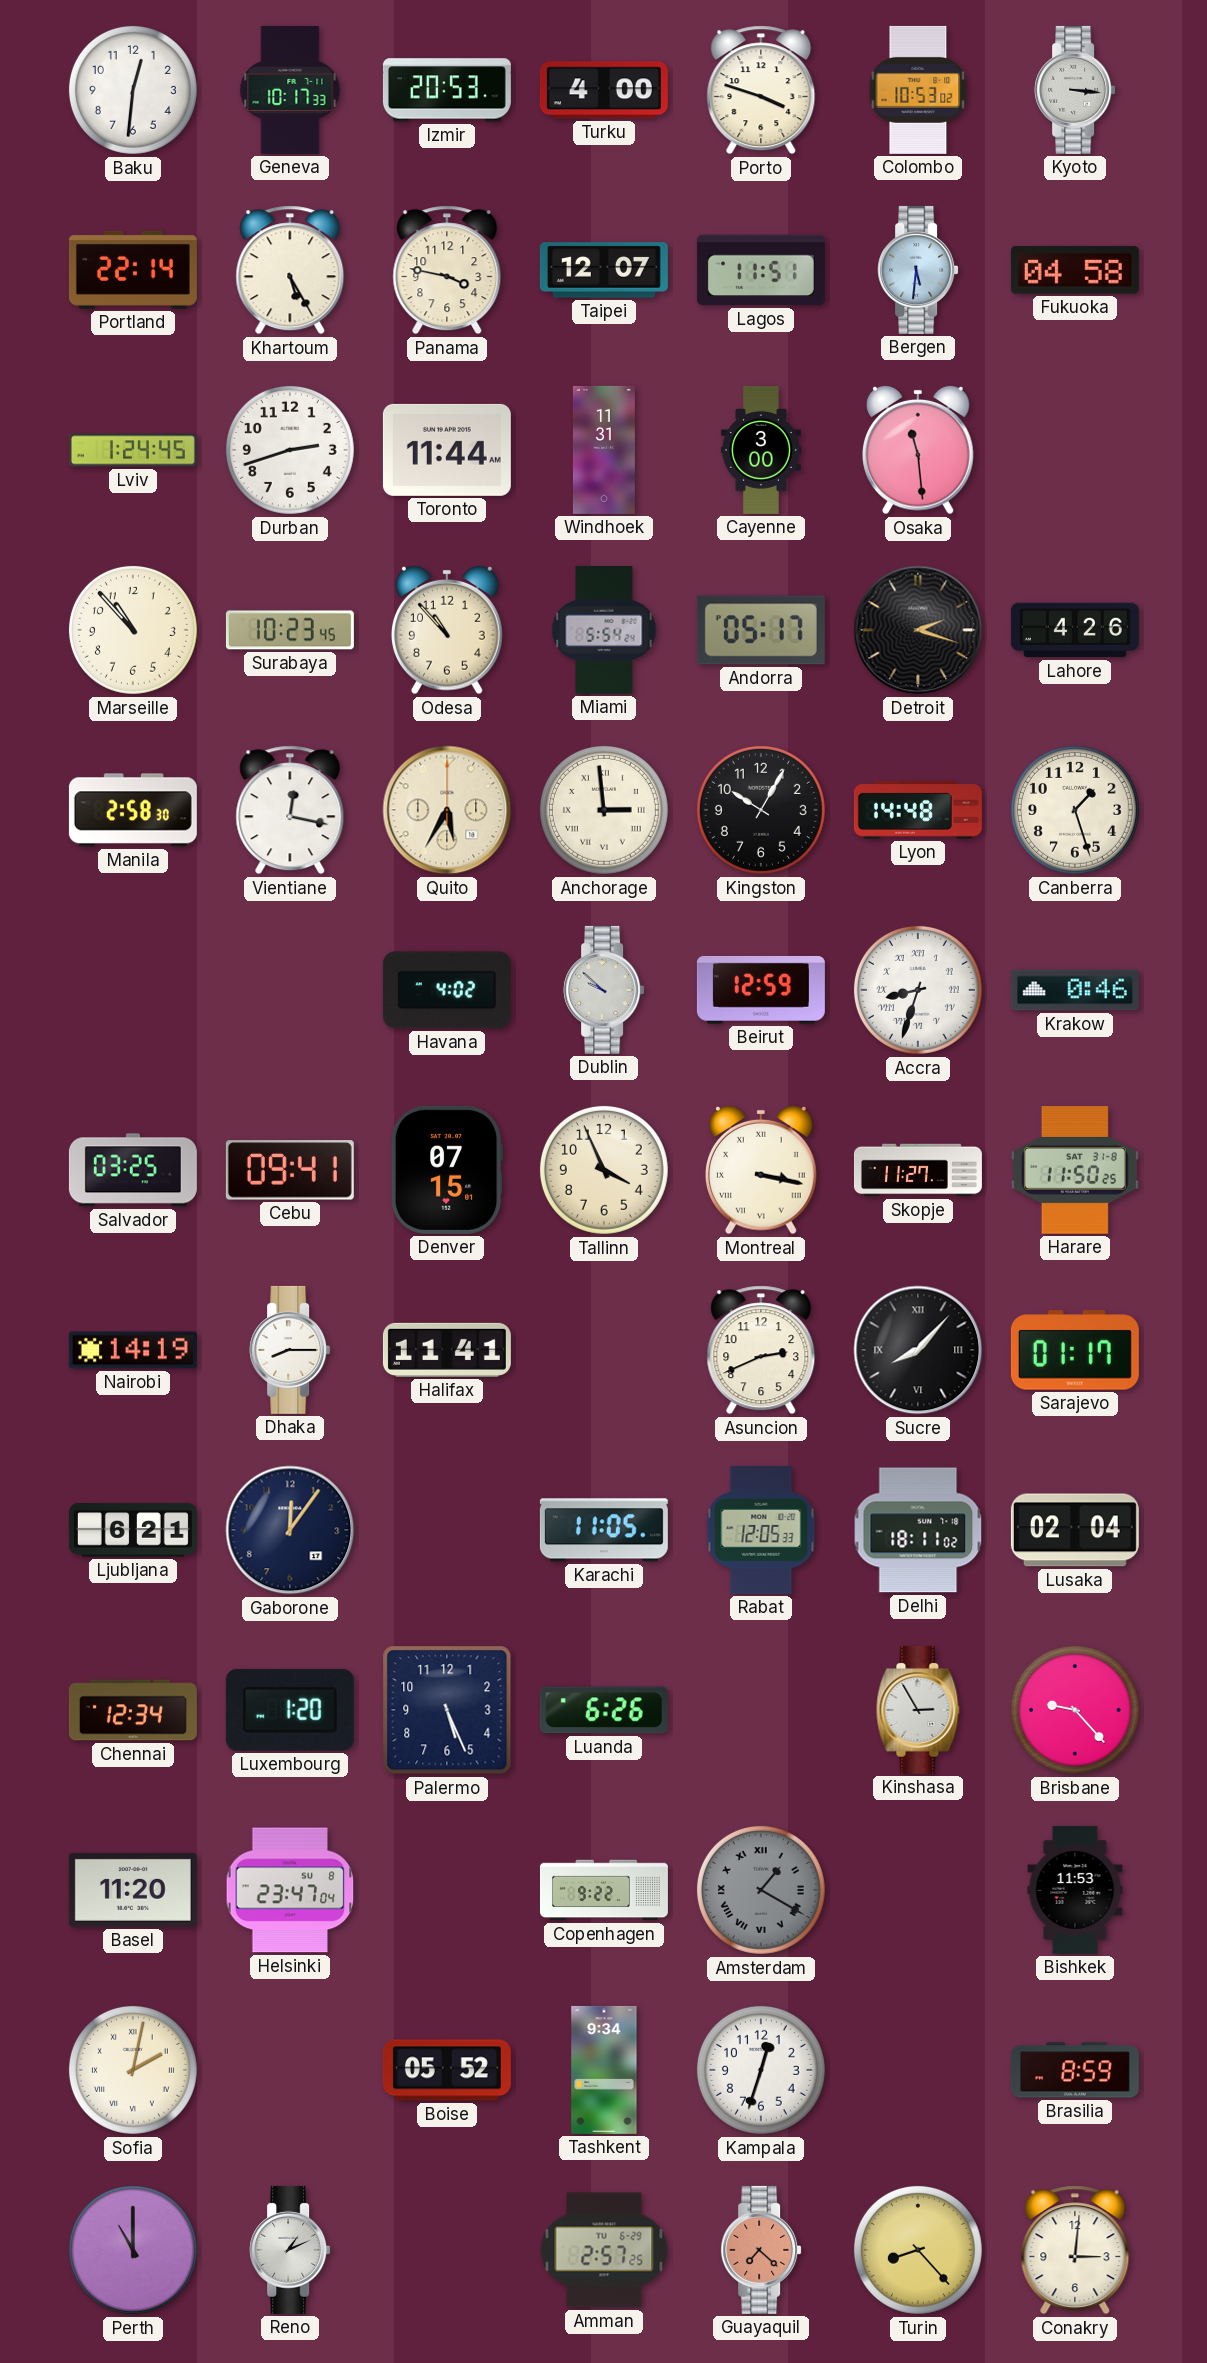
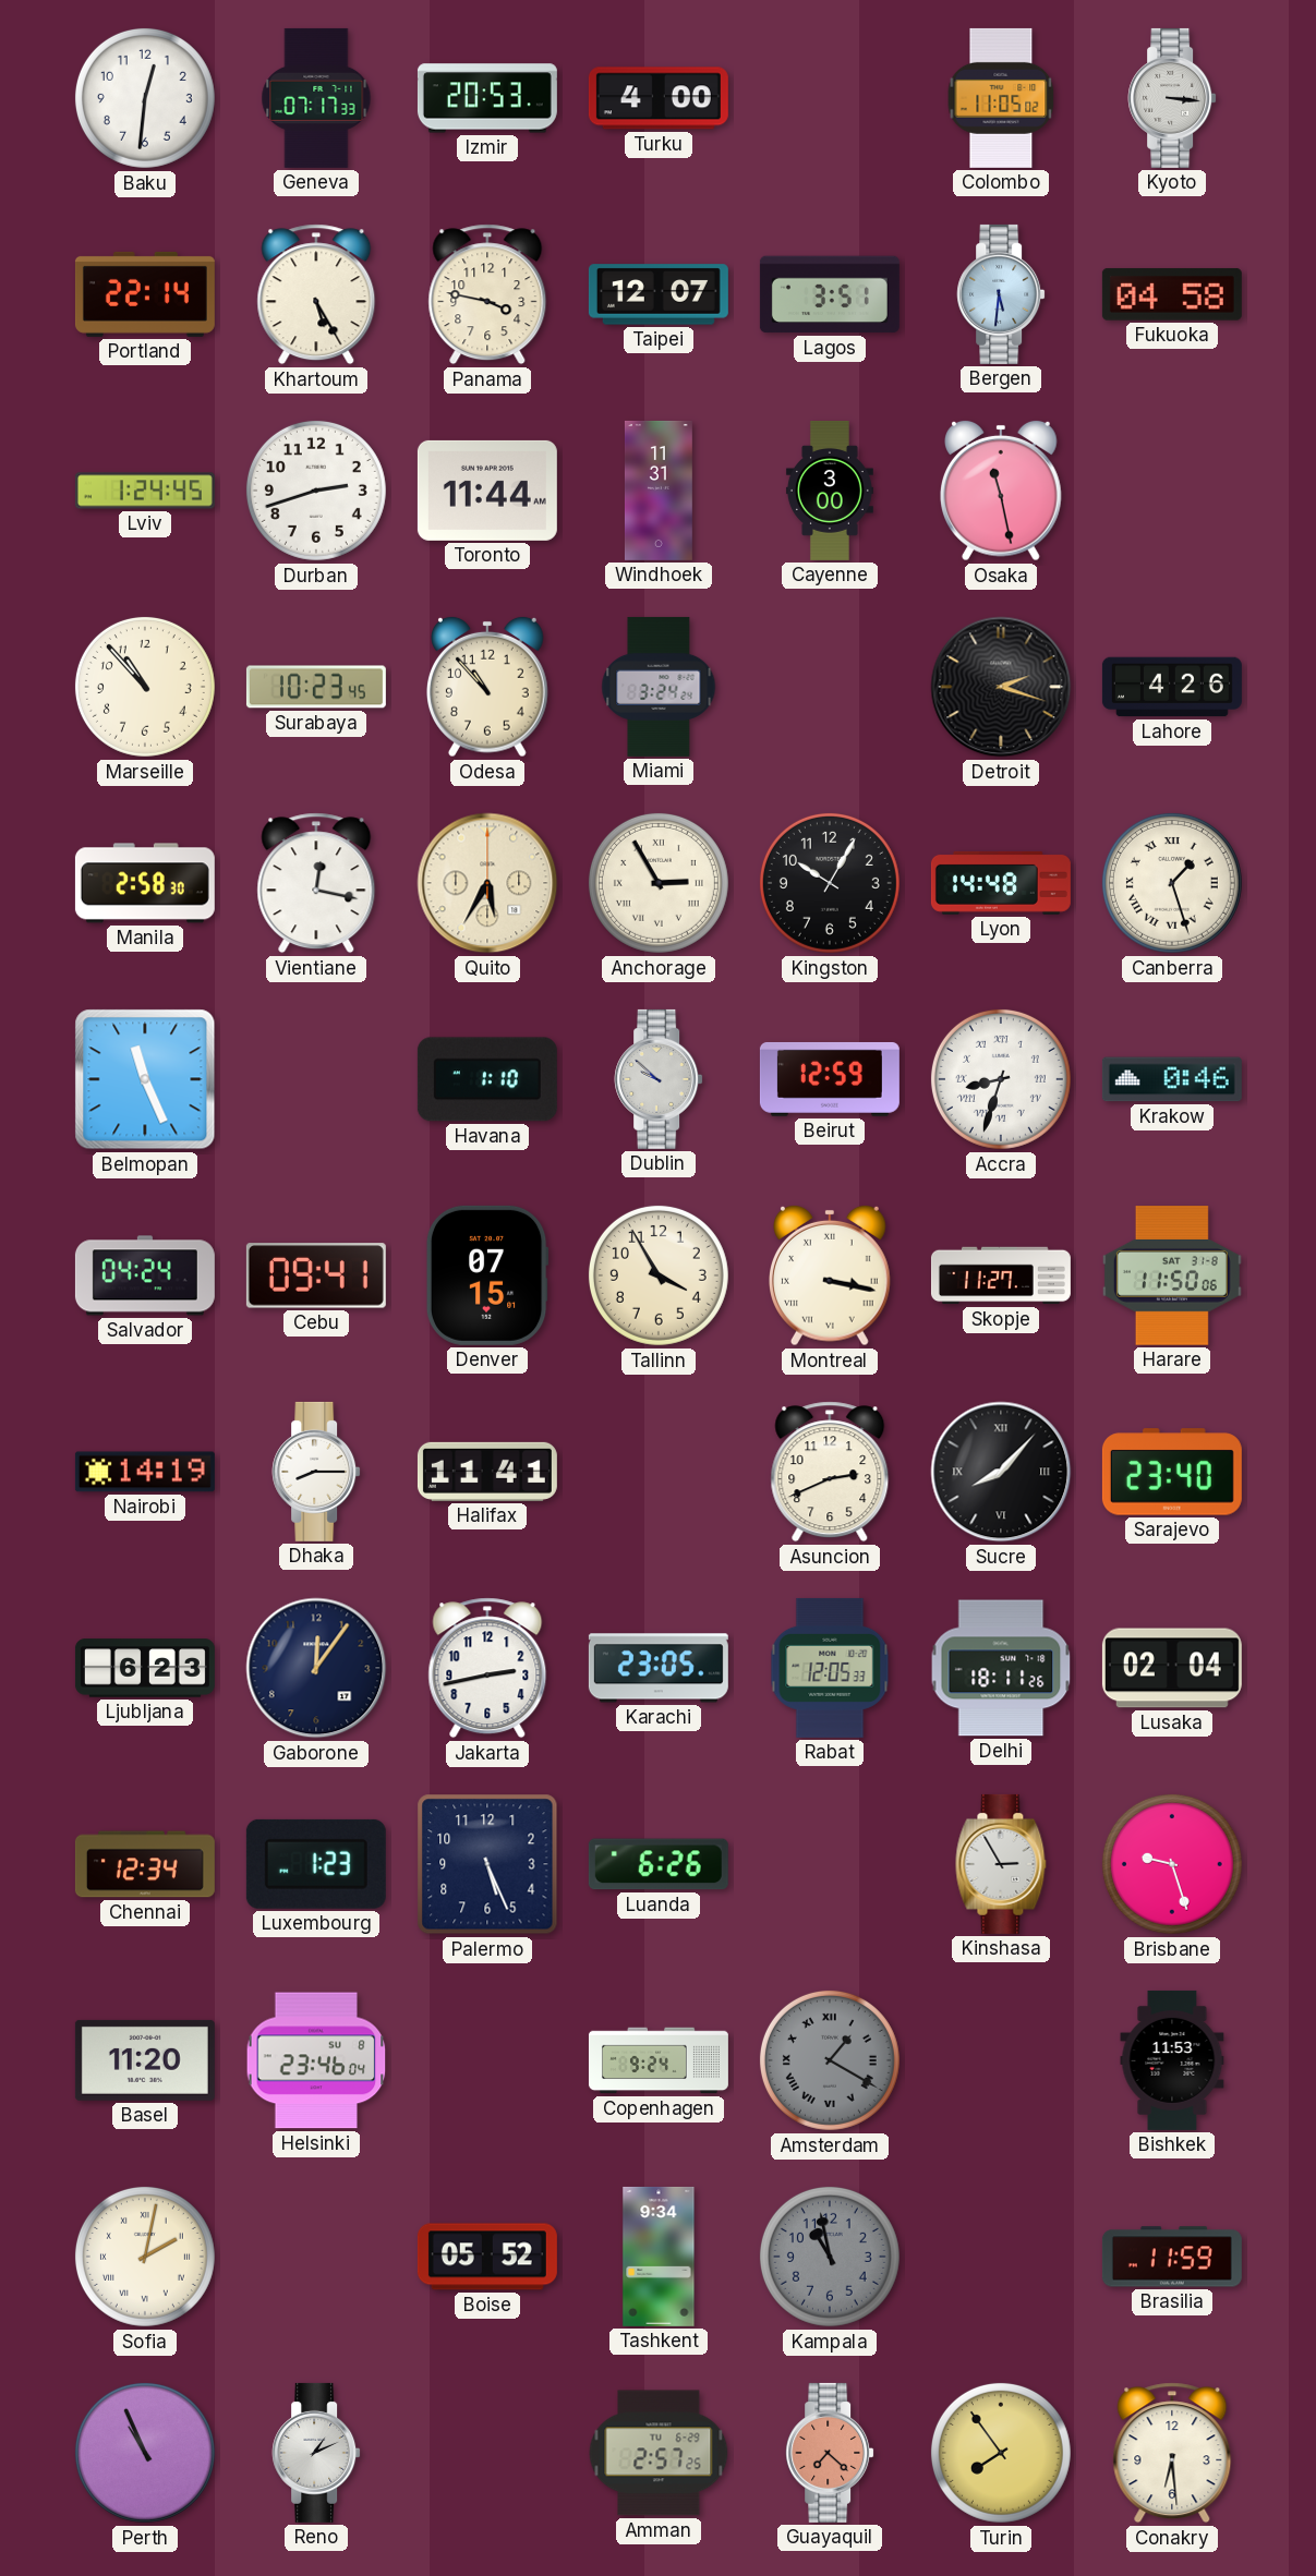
Geneva: 10:17 -> 07:17 (316, 98)
Porto: 3:48 -> none (761, 90)
Colombo: 10:53 -> 11:05 (1001, 98)
Lagos: 11:51 -> 3:51 (830, 294)
Osaka: 11:29 -> 11:28 (1002, 491)
Miami: 5:54 -> 3:24 (659, 687)
Andorra: 05:17 -> none (761, 630)
Anchorage: 2:59 -> 2:55 (659, 883)
Canberra numerals: Arabic -> Roman (1172, 883)
Belmopan: none -> 11:26 (145, 1079)
Havana: 4:02 -> 1:10 (487, 1079)
Salvador: 03:25 -> 04:24 (145, 1275)
Tallinn: 3:56 -> 3:55 (659, 1275)
Harare: 11:50:25 -> 11:50:06 (1172, 1275)
Sarajevo: 01:17 -> 23:40 (1172, 1472)
Ljubljana: 6:21 -> 6:23 (145, 1668)
Jakarta: none -> 2:43 (487, 1668)
Karachi: 11:05 -> 23:05 (659, 1668)
Delhi: 18:11:02 -> 18:11:26 (1001, 1668)
Luxembourg: 1:20 -> 1:23 (316, 1864)
Brisbane: 9:23 -> 9:27 (1172, 1864)
Helsinki: 23:47 -> 23:46 (316, 2060)
Copenhagen: 9:22 -> 9:24 (659, 2060)
Kampala: 12:33 -> 10:58 (830, 2257)
Kampala dial: white -> grey (830, 2257)
Brasilia: 8:59 -> 11:59 (1172, 2257)
Perth: 11:00 -> 10:56 (145, 2453)
Turin: 8:23 -> 7:54 (1001, 2453)
Conakry: 3:01 -> 6:29 (1172, 2453)
